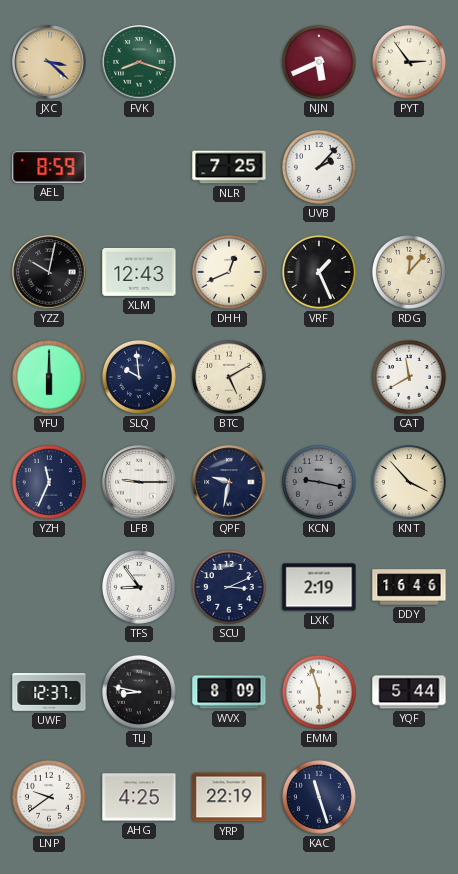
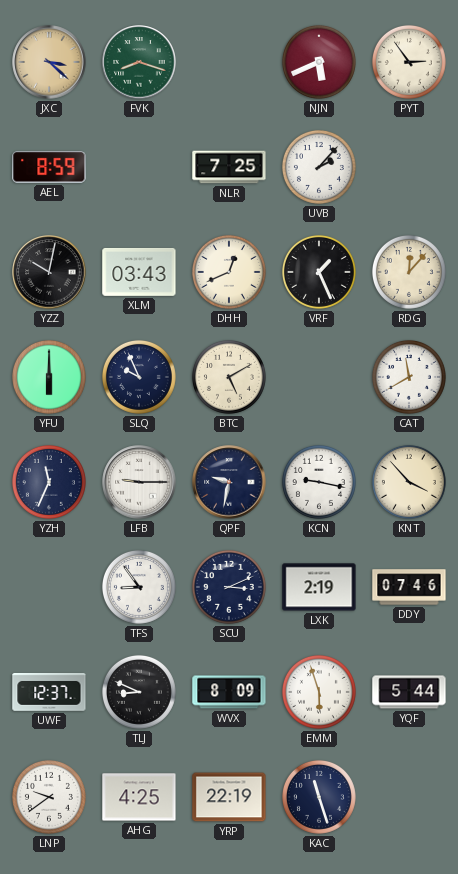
XLM: 12:43 -> 03:43 (139, 272)
SLQ: 9:59 -> 9:56 (139, 377)
KCN dial: grey -> white (319, 482)
DDY: 16:46 -> 07:46 (409, 587)
TLJ: 8:47 -> 8:49 (139, 692)
